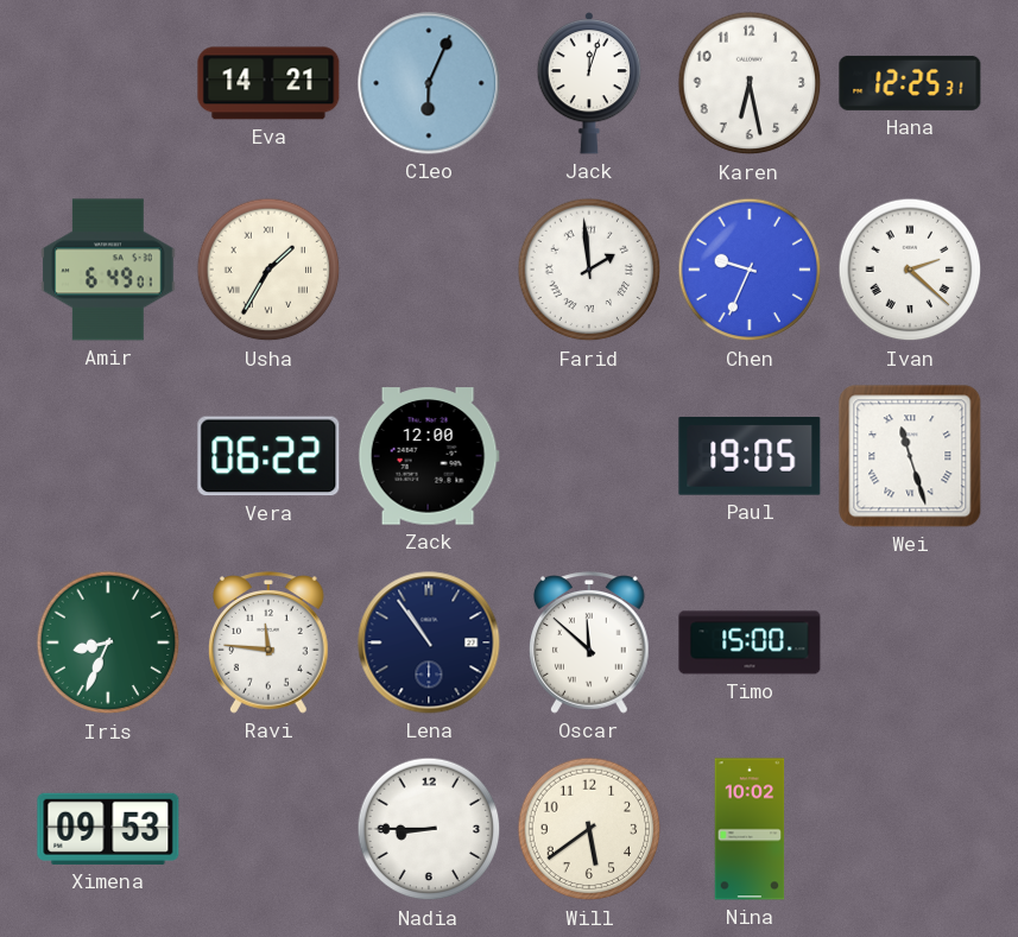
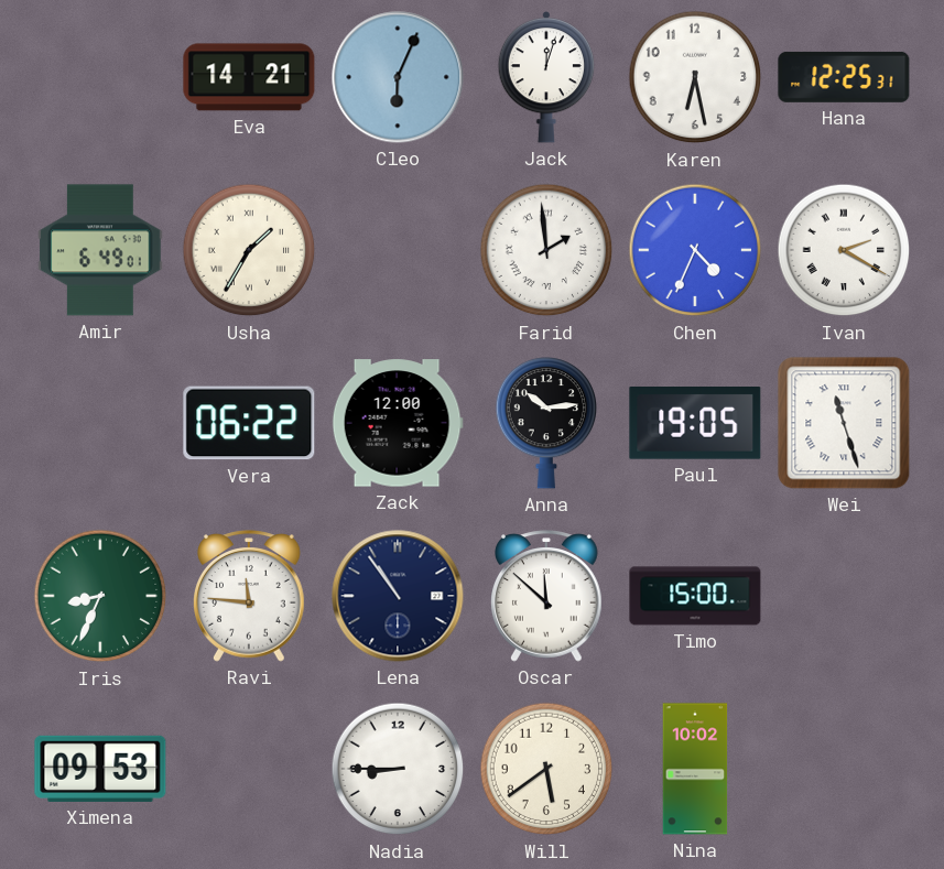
Chen: 9:34 -> 4:34 (695, 250)
Ivan: 2:22 -> 2:20 (844, 250)
Anna: none -> 10:14 (546, 424)
